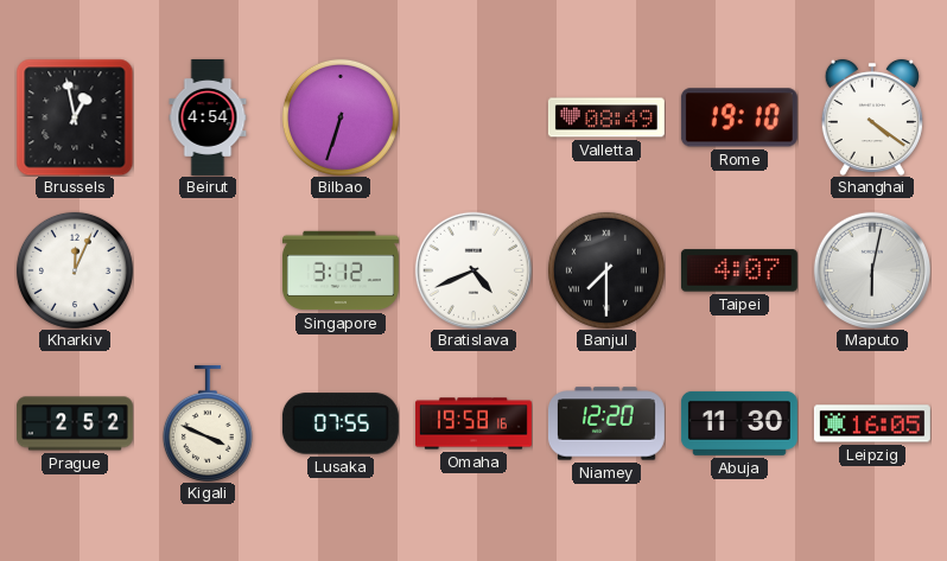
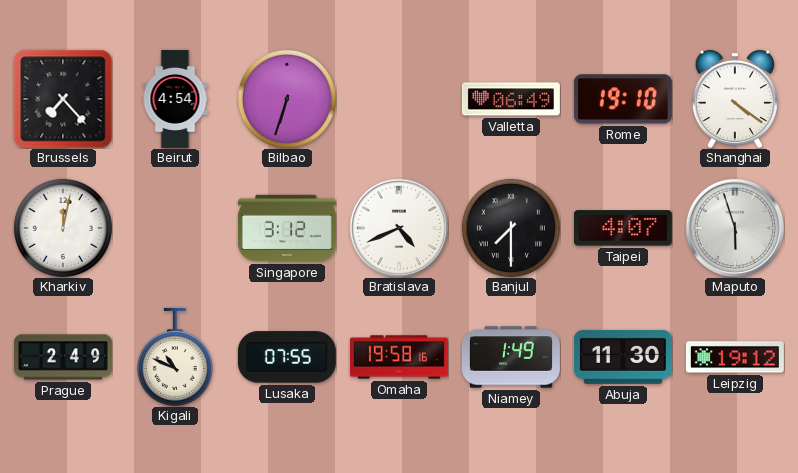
Brussels: 12:58 -> 7:23 (63, 99)
Valletta: 08:49 -> 06:49 (511, 99)
Kharkiv: 12:04 -> 12:02 (63, 228)
Maputo: 6:02 -> 5:57 (734, 227)
Prague: 2:52 -> 2:49 (63, 357)
Kigali: 3:49 -> 10:49 (175, 357)
Niamey: 12:20 -> 1:49 (511, 357)
Leipzig: 16:05 -> 19:12 (735, 357)
